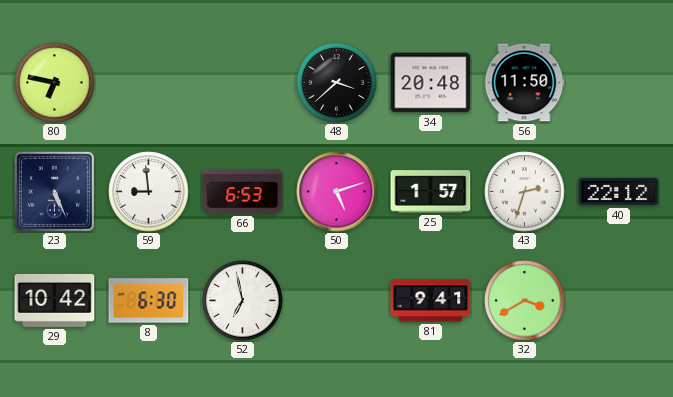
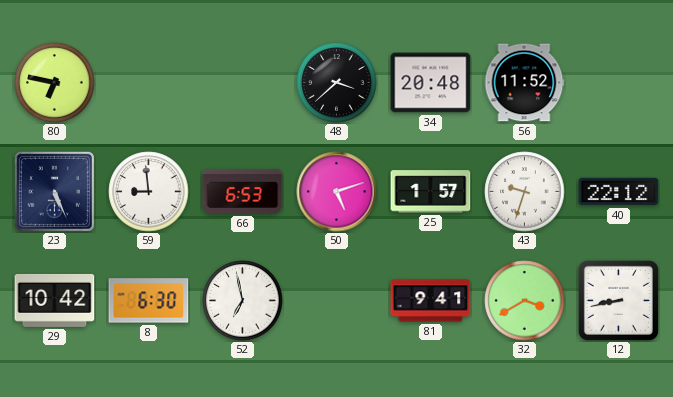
56: 11:50 -> 11:52 (524, 83)
43: 2:33 -> 9:33 (525, 192)
12: none -> 8:43 (618, 300)
